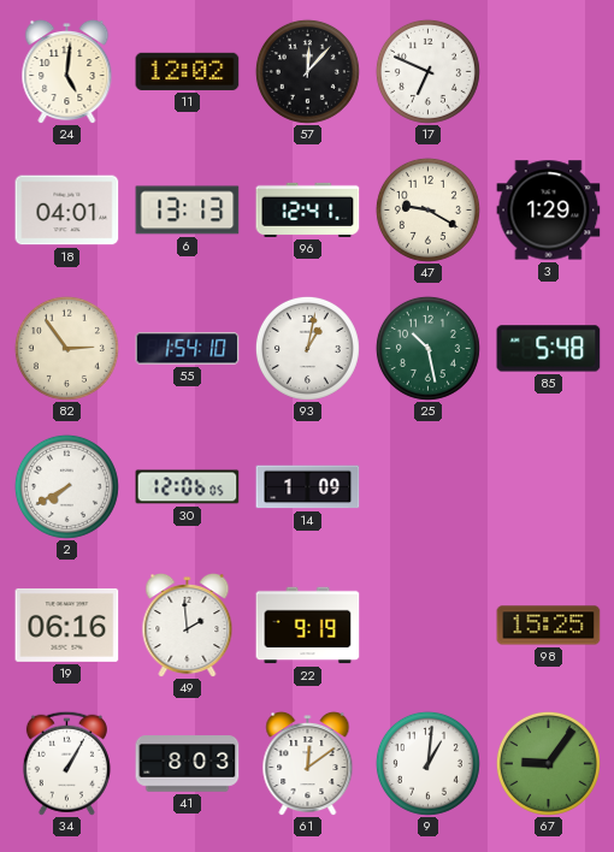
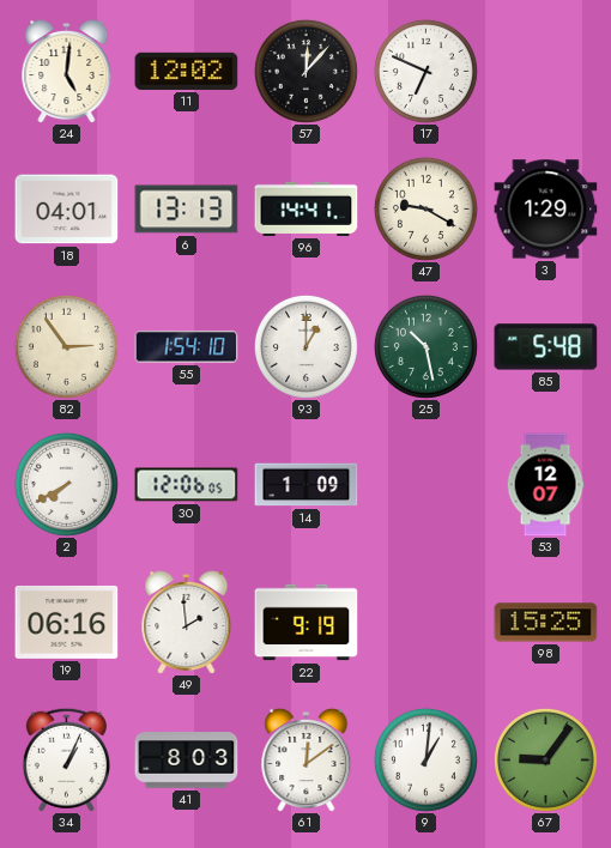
96: 12:41 -> 14:41 (307, 208)
93: 1:02 -> 1:00 (305, 346)
53: none -> 12:07 (545, 485)
34: 1:05 -> 1:04 (66, 759)
